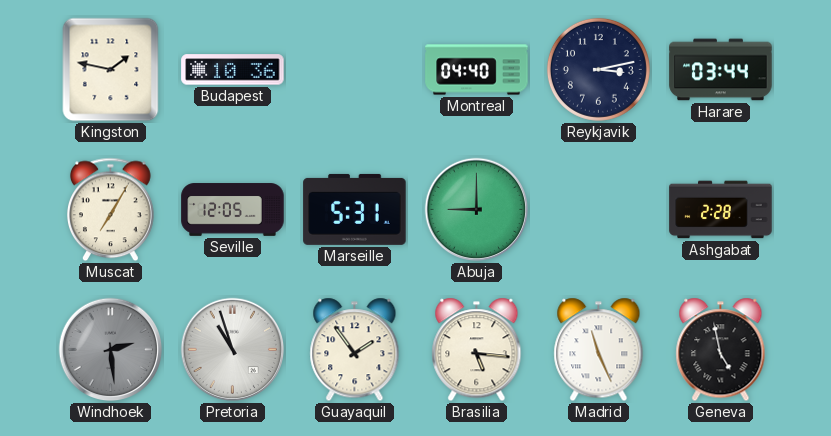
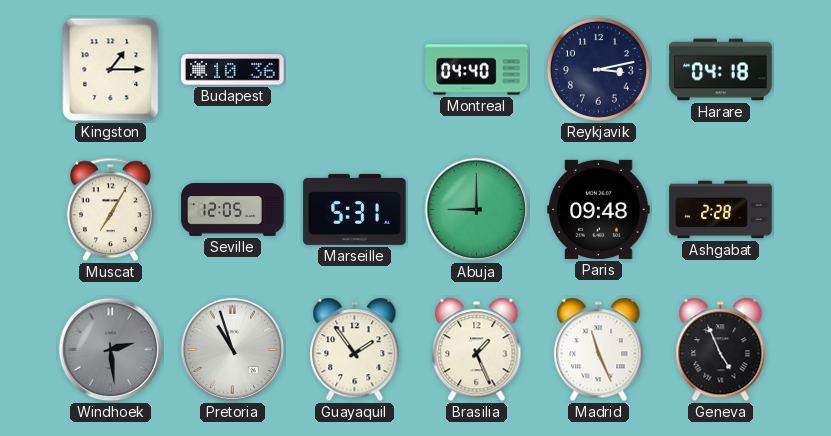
Kingston: 1:47 -> 1:15 (111, 70)
Harare: 03:44 -> 04:18 (721, 70)
Paris: none -> 09:48 (599, 209)
Brasilia: 5:16 -> 1:26 (477, 350)
Geneva: 4:58 -> 4:56 (721, 350)
